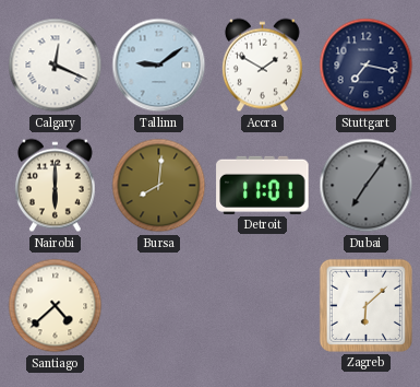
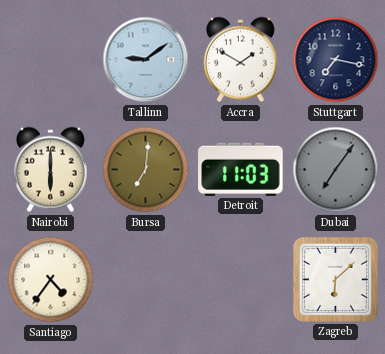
Calgary: 12:19 -> none (56, 66)
Bursa: 8:01 -> 7:01 (146, 170)
Detroit: 11:01 -> 11:03 (241, 169)
Santiago: 4:38 -> 4:36 (51, 280)
